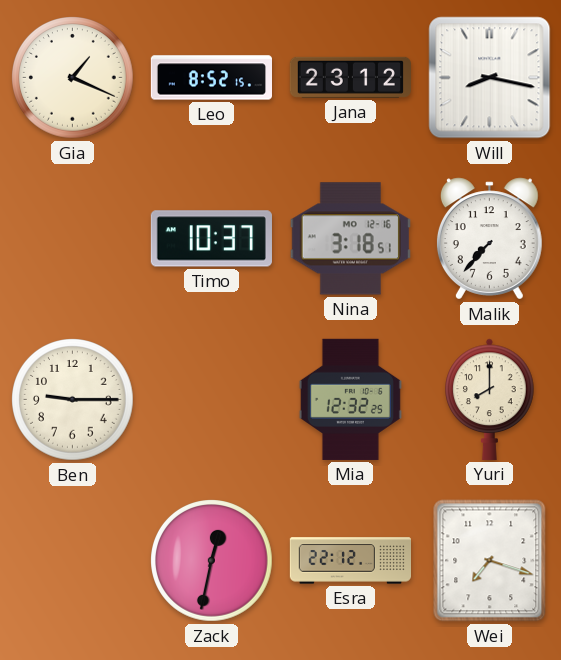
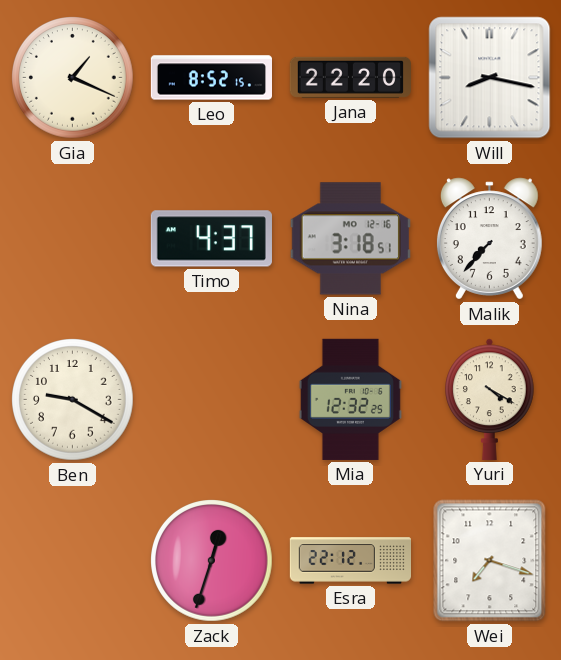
Jana: 23:12 -> 22:20 (350, 77)
Timo: 10:37 -> 4:37 (211, 239)
Ben: 9:15 -> 9:20 (73, 400)
Yuri: 8:00 -> 4:20 (490, 399)
Zack: 12:32 -> 12:33 (212, 561)
